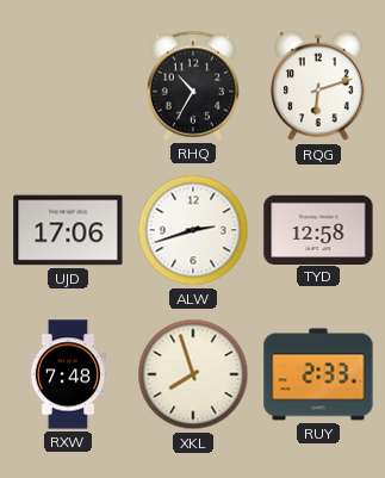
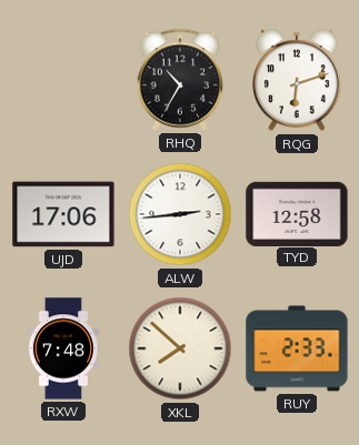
ALW: 2:42 -> 2:44 (180, 214)
XKL: 7:57 -> 7:52 (180, 348)
